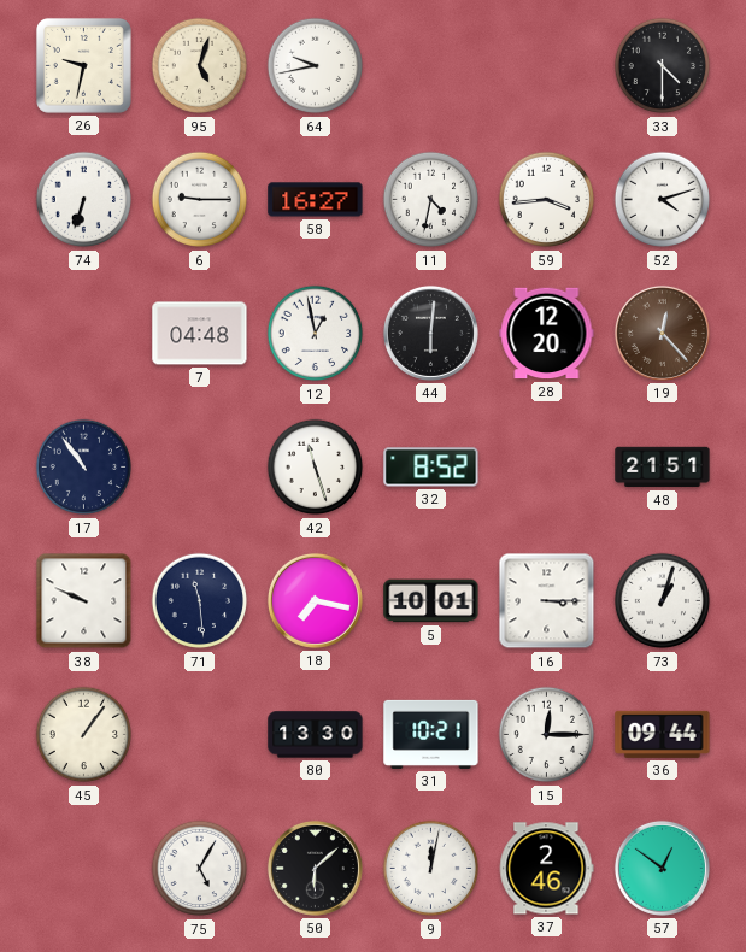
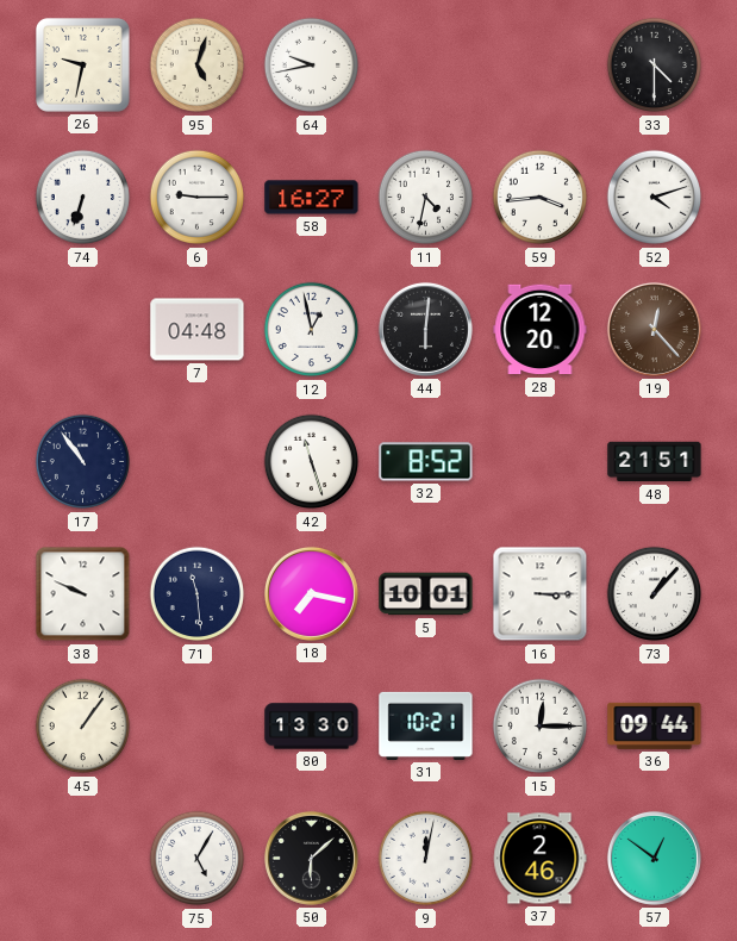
73: 1:03 -> 1:07 (655, 594)
